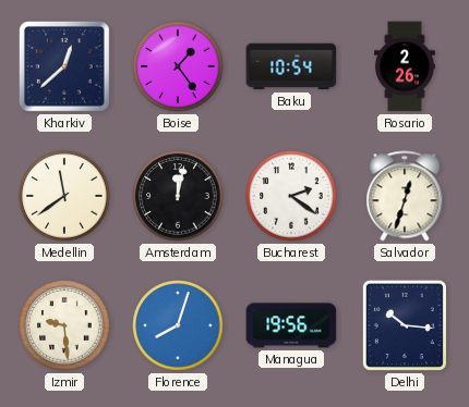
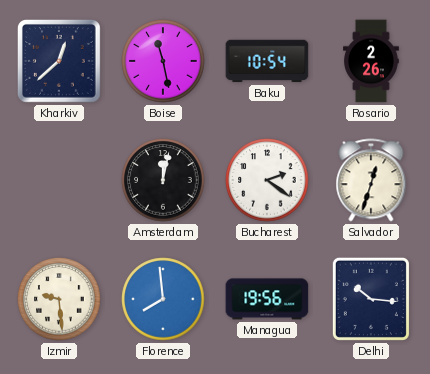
Boise: 1:24 -> 11:28 (163, 61)
Medellin: 11:39 -> none (64, 196)
Florence: 8:03 -> 7:59 (163, 299)
